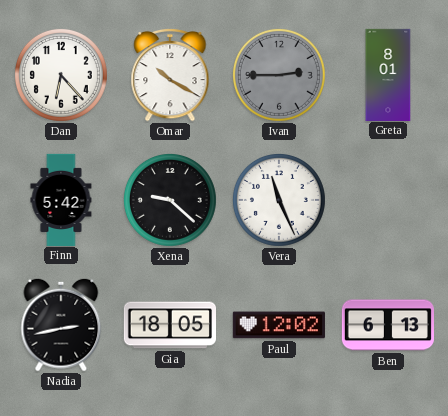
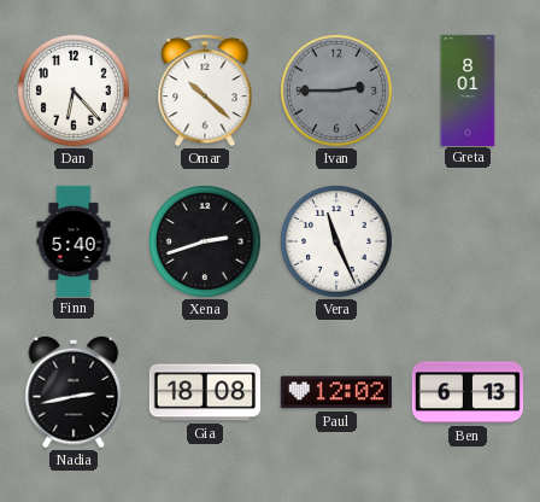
Omar: 10:20 -> 10:22 (205, 91)
Finn: 5:42 -> 5:40 (74, 240)
Xena: 9:22 -> 2:42 (205, 241)
Gia: 18:05 -> 18:08 (204, 392)
